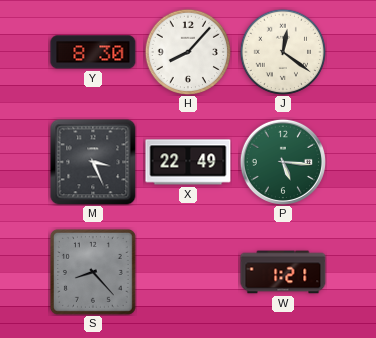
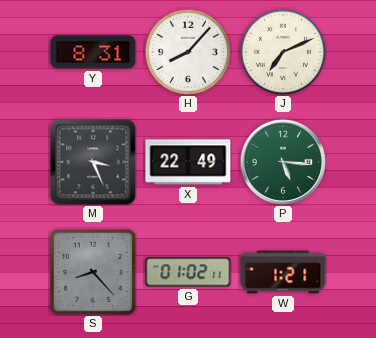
Y: 8:30 -> 8:31 (93, 52)
J: 12:21 -> 7:11 (282, 51)
G: none -> 01:02 (188, 272)
